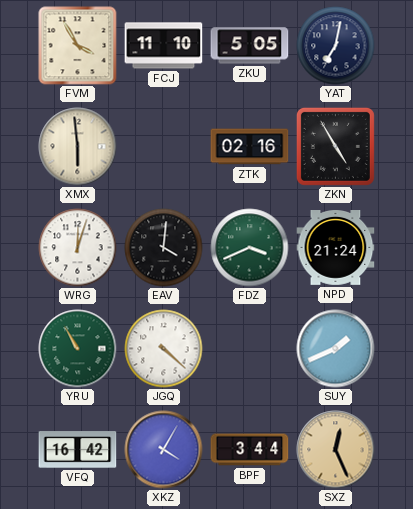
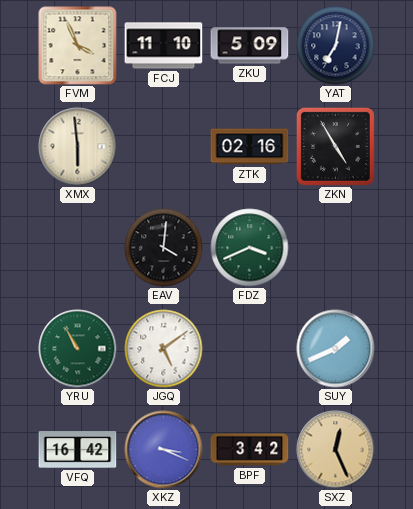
FVM: 3:55 -> 3:56 (78, 46)
ZKU: 5:05 -> 5:09 (250, 46)
WRG: 12:03 -> none (78, 248)
NPD: 21:24 -> none (336, 248)
JGQ: 4:22 -> 5:09 (164, 349)
XKZ: 4:05 -> 3:19 (164, 450)
BPF: 3:44 -> 3:42 (250, 450)
